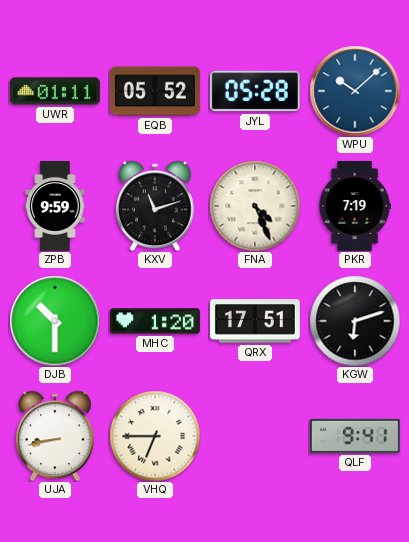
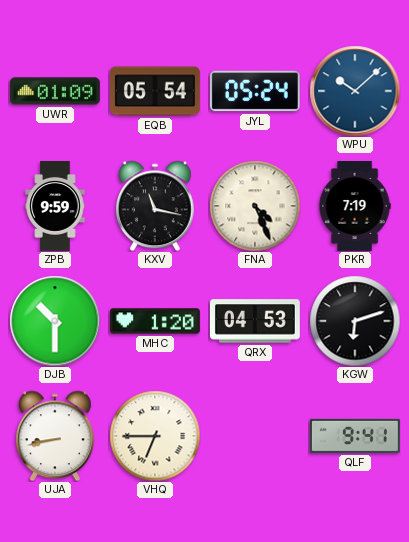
UWR: 01:11 -> 01:09 (55, 91)
EQB: 05:52 -> 05:54 (155, 91)
JYL: 05:28 -> 05:24 (255, 91)
KXV: 11:12 -> 11:17 (156, 206)
QRX: 17:51 -> 04:53 (255, 321)
